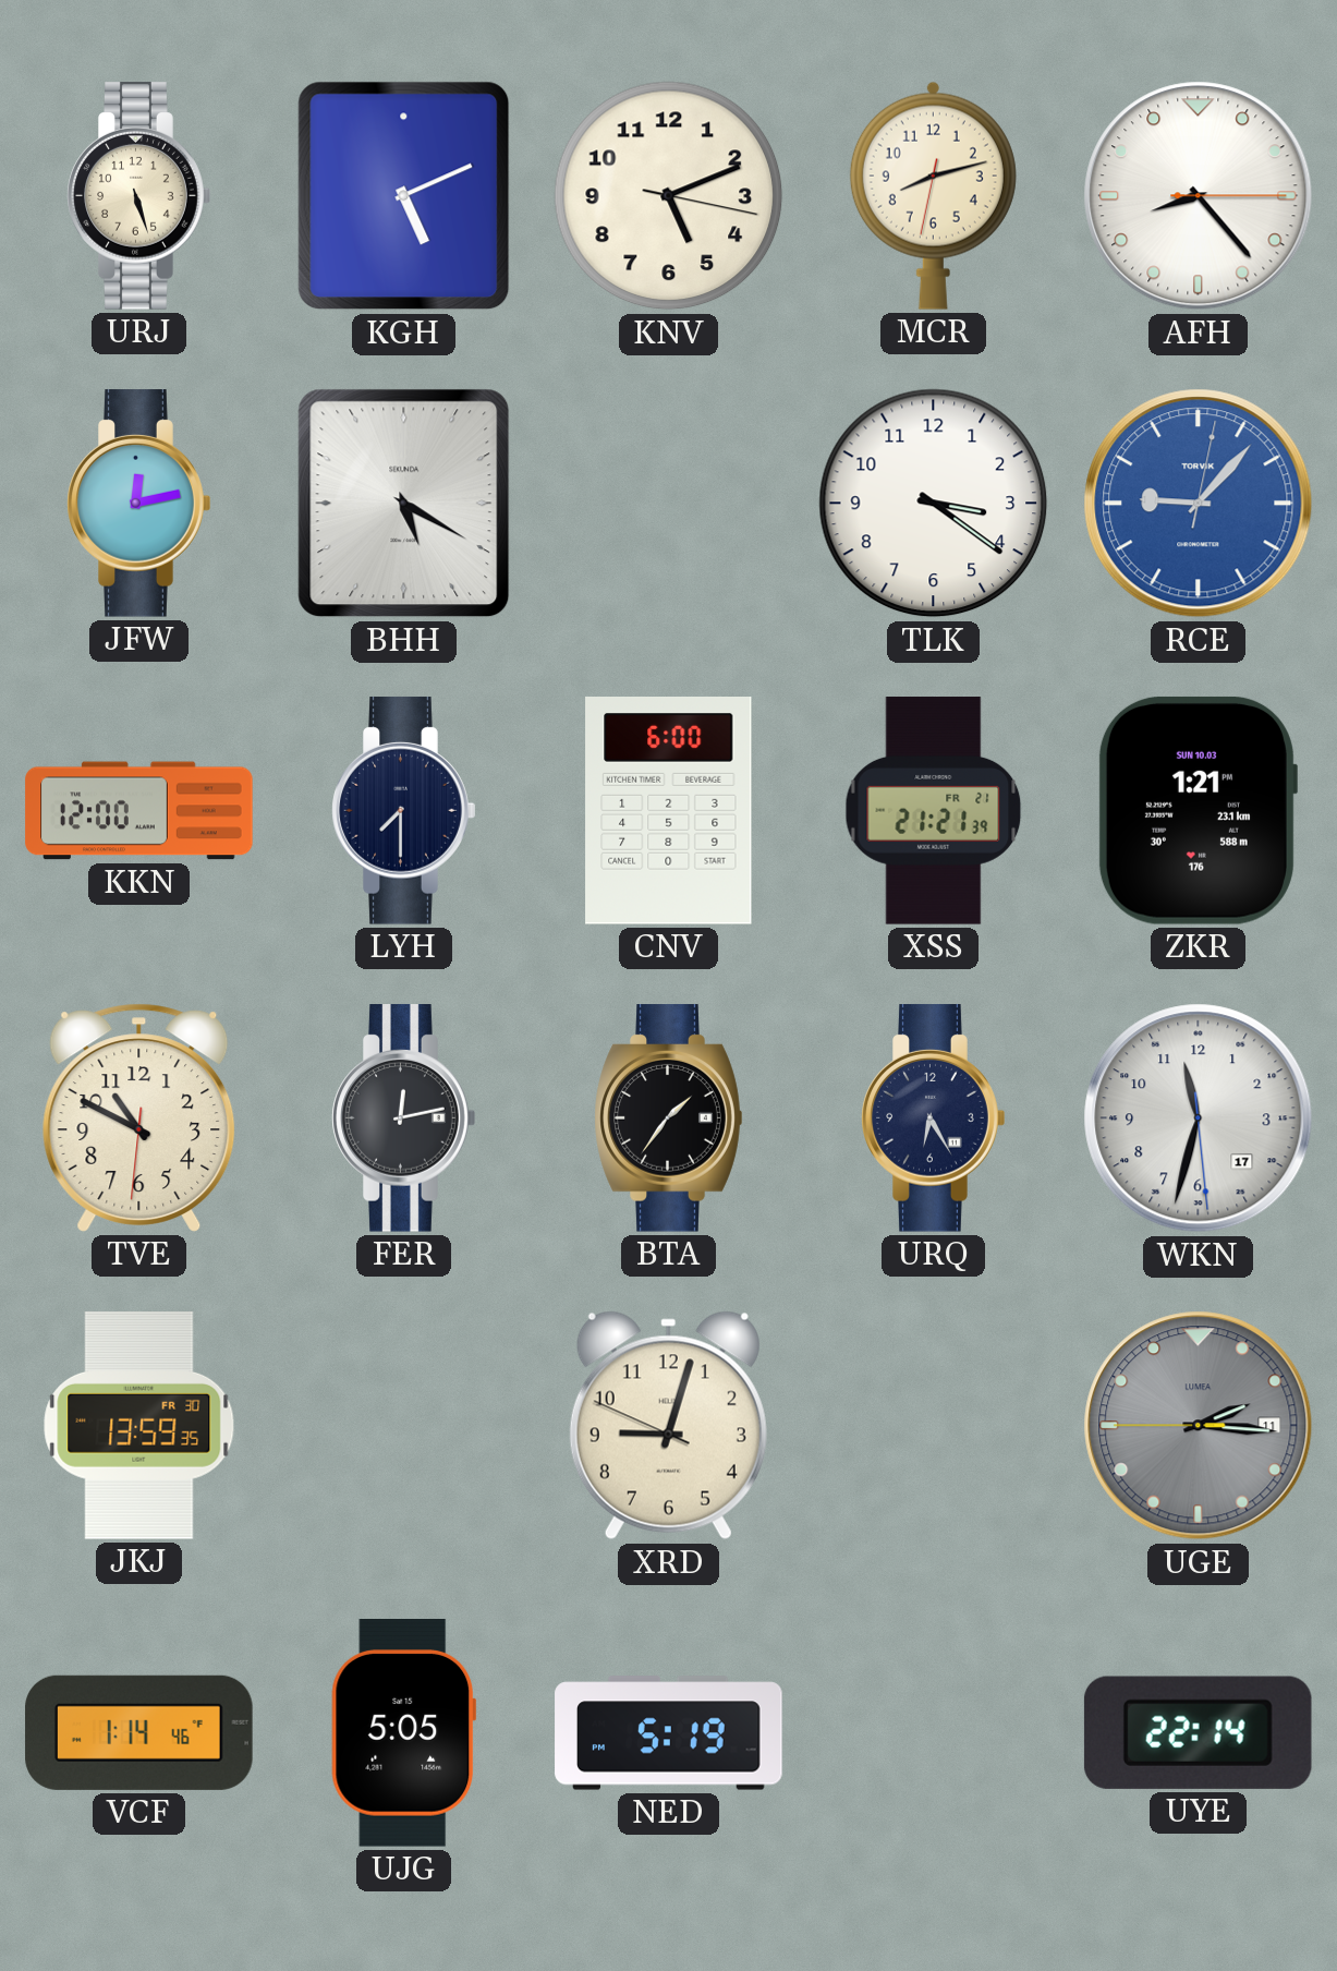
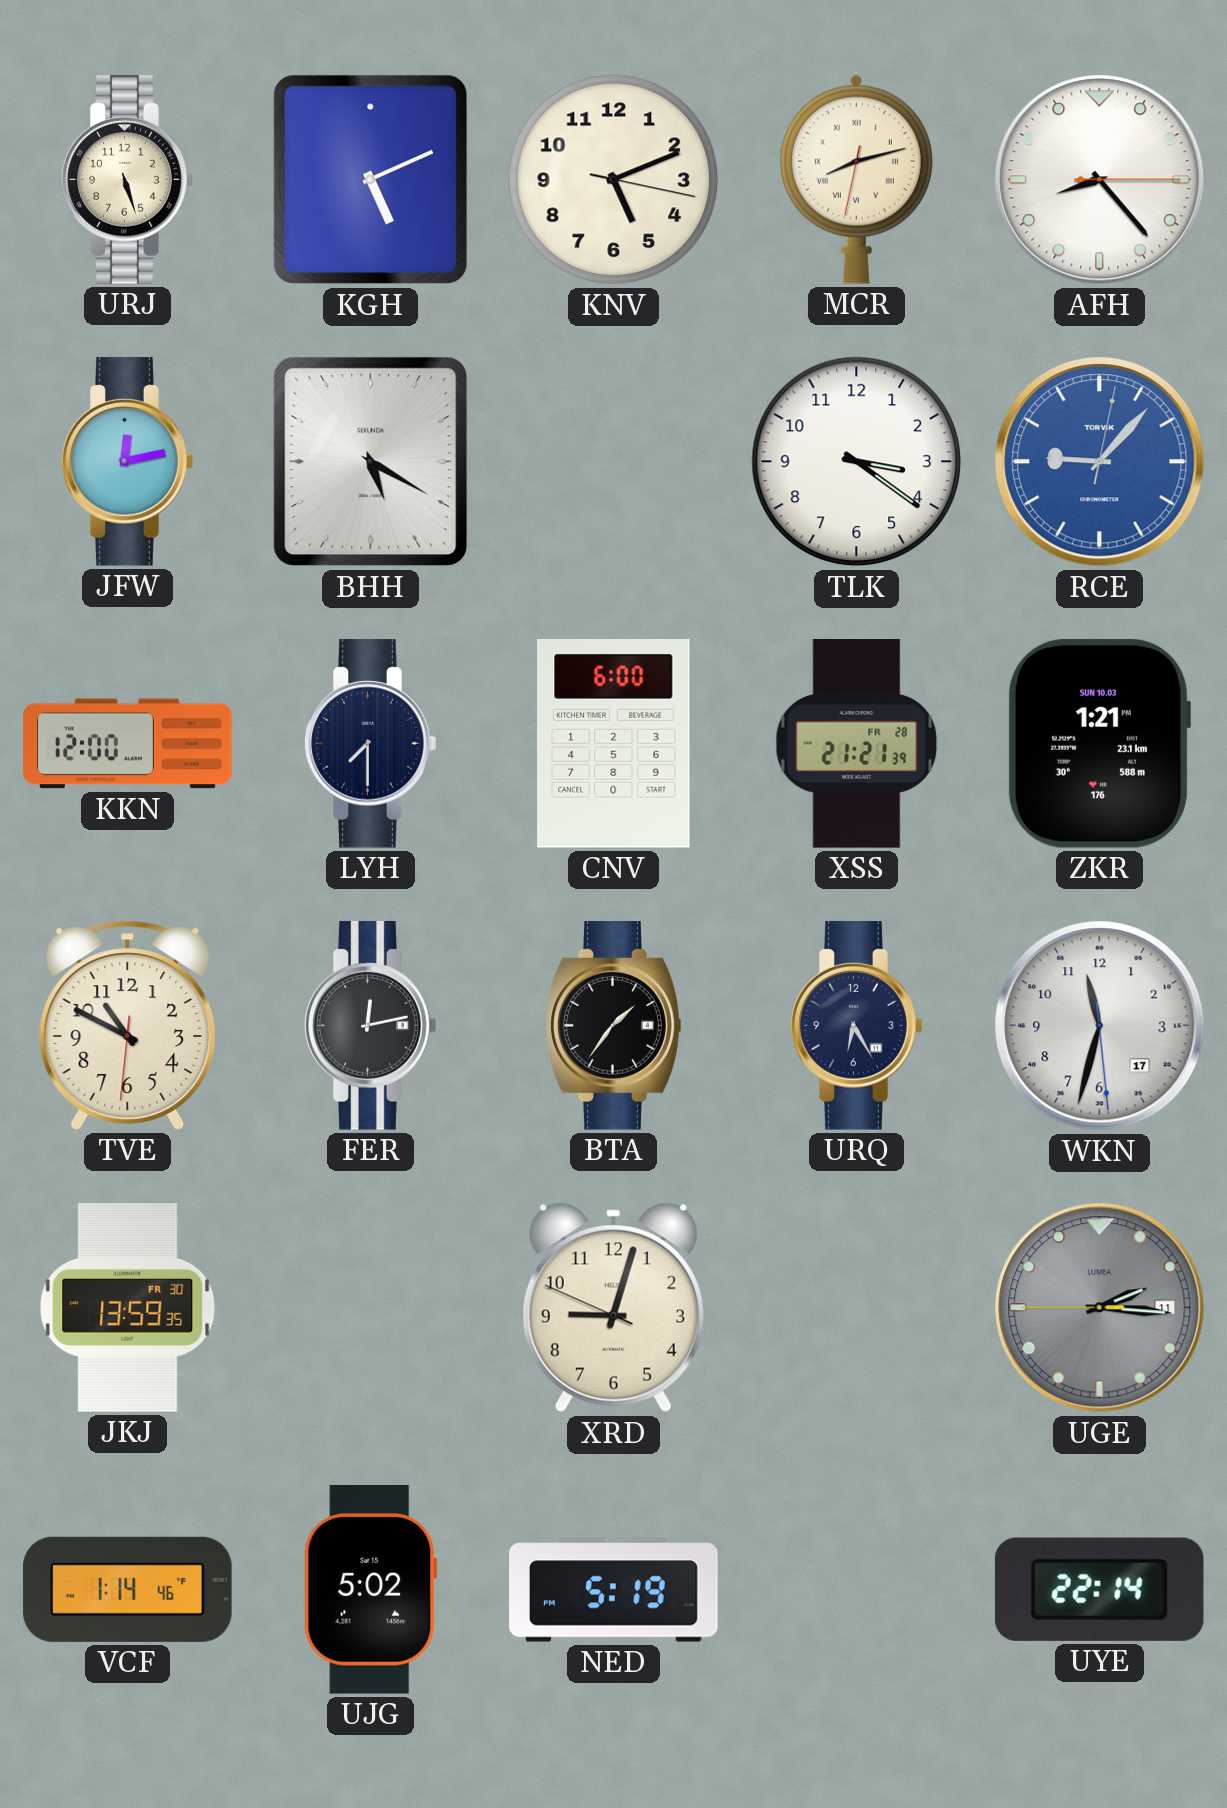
MCR numerals: Arabic -> Roman (856, 179)
XSS date: FR 21 -> FR 28 (857, 744)
UJG: 5:05 -> 5:02 (371, 1590)
